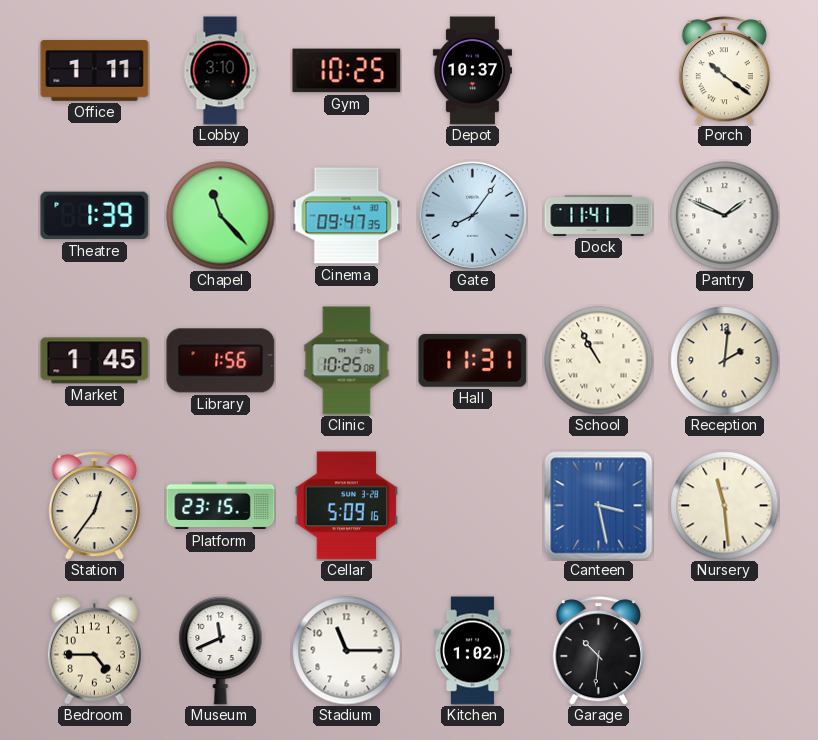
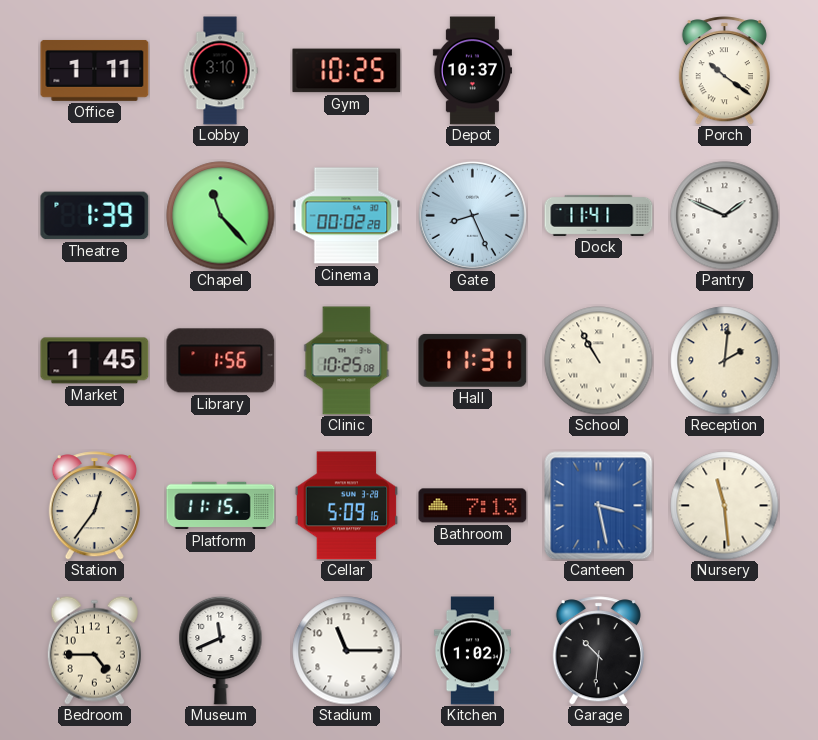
Cinema: 09:47 -> 00:02 (347, 216)
Gate: 8:06 -> 8:26 (472, 215)
Platform: 23:15 -> 11:15 (221, 506)
Bathroom: none -> 7:13 (473, 506)
